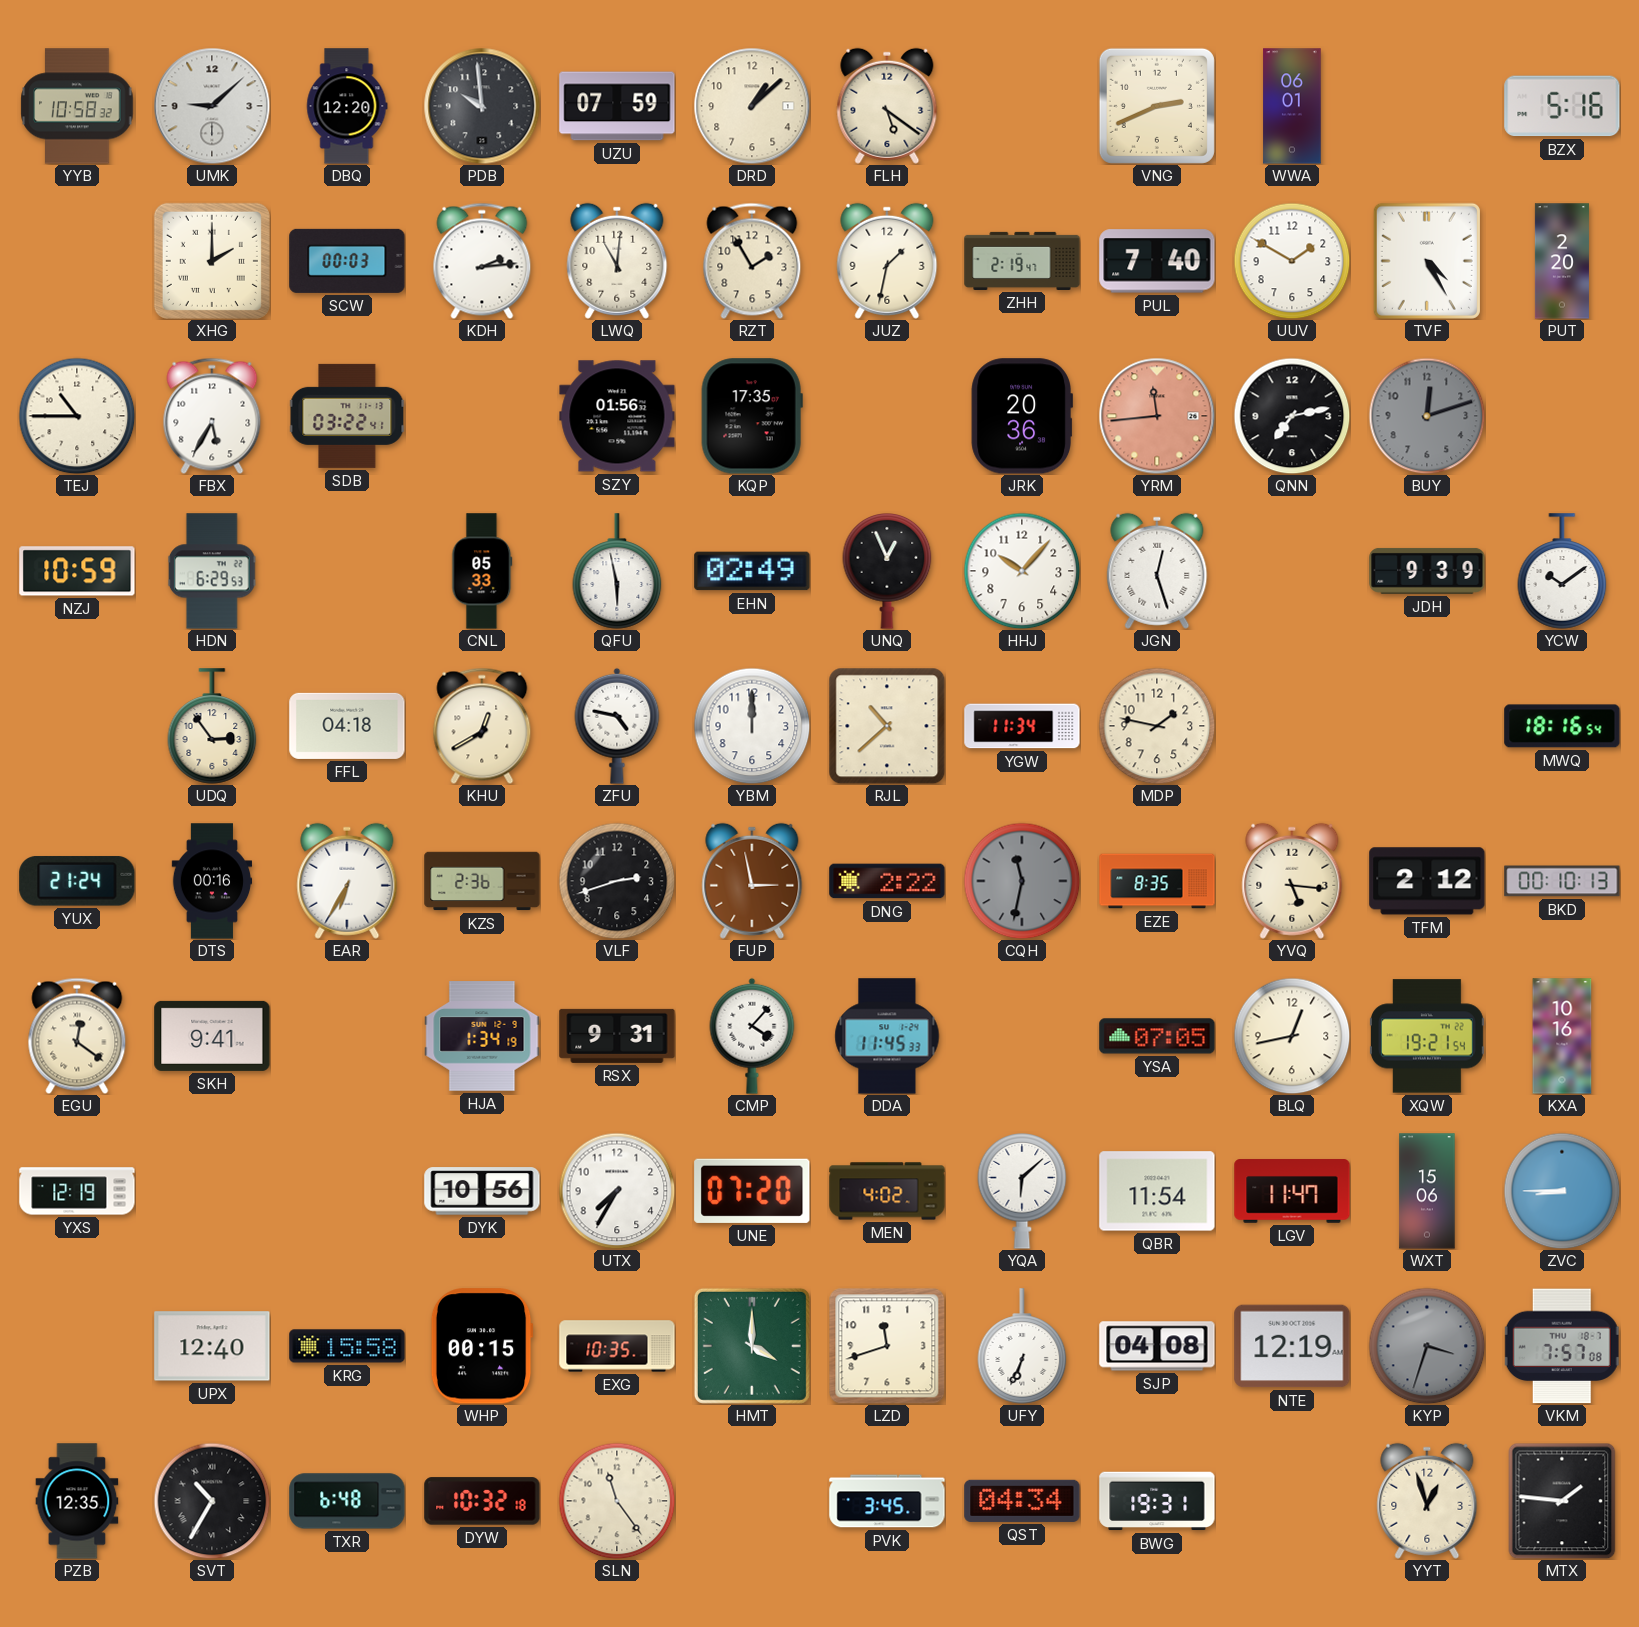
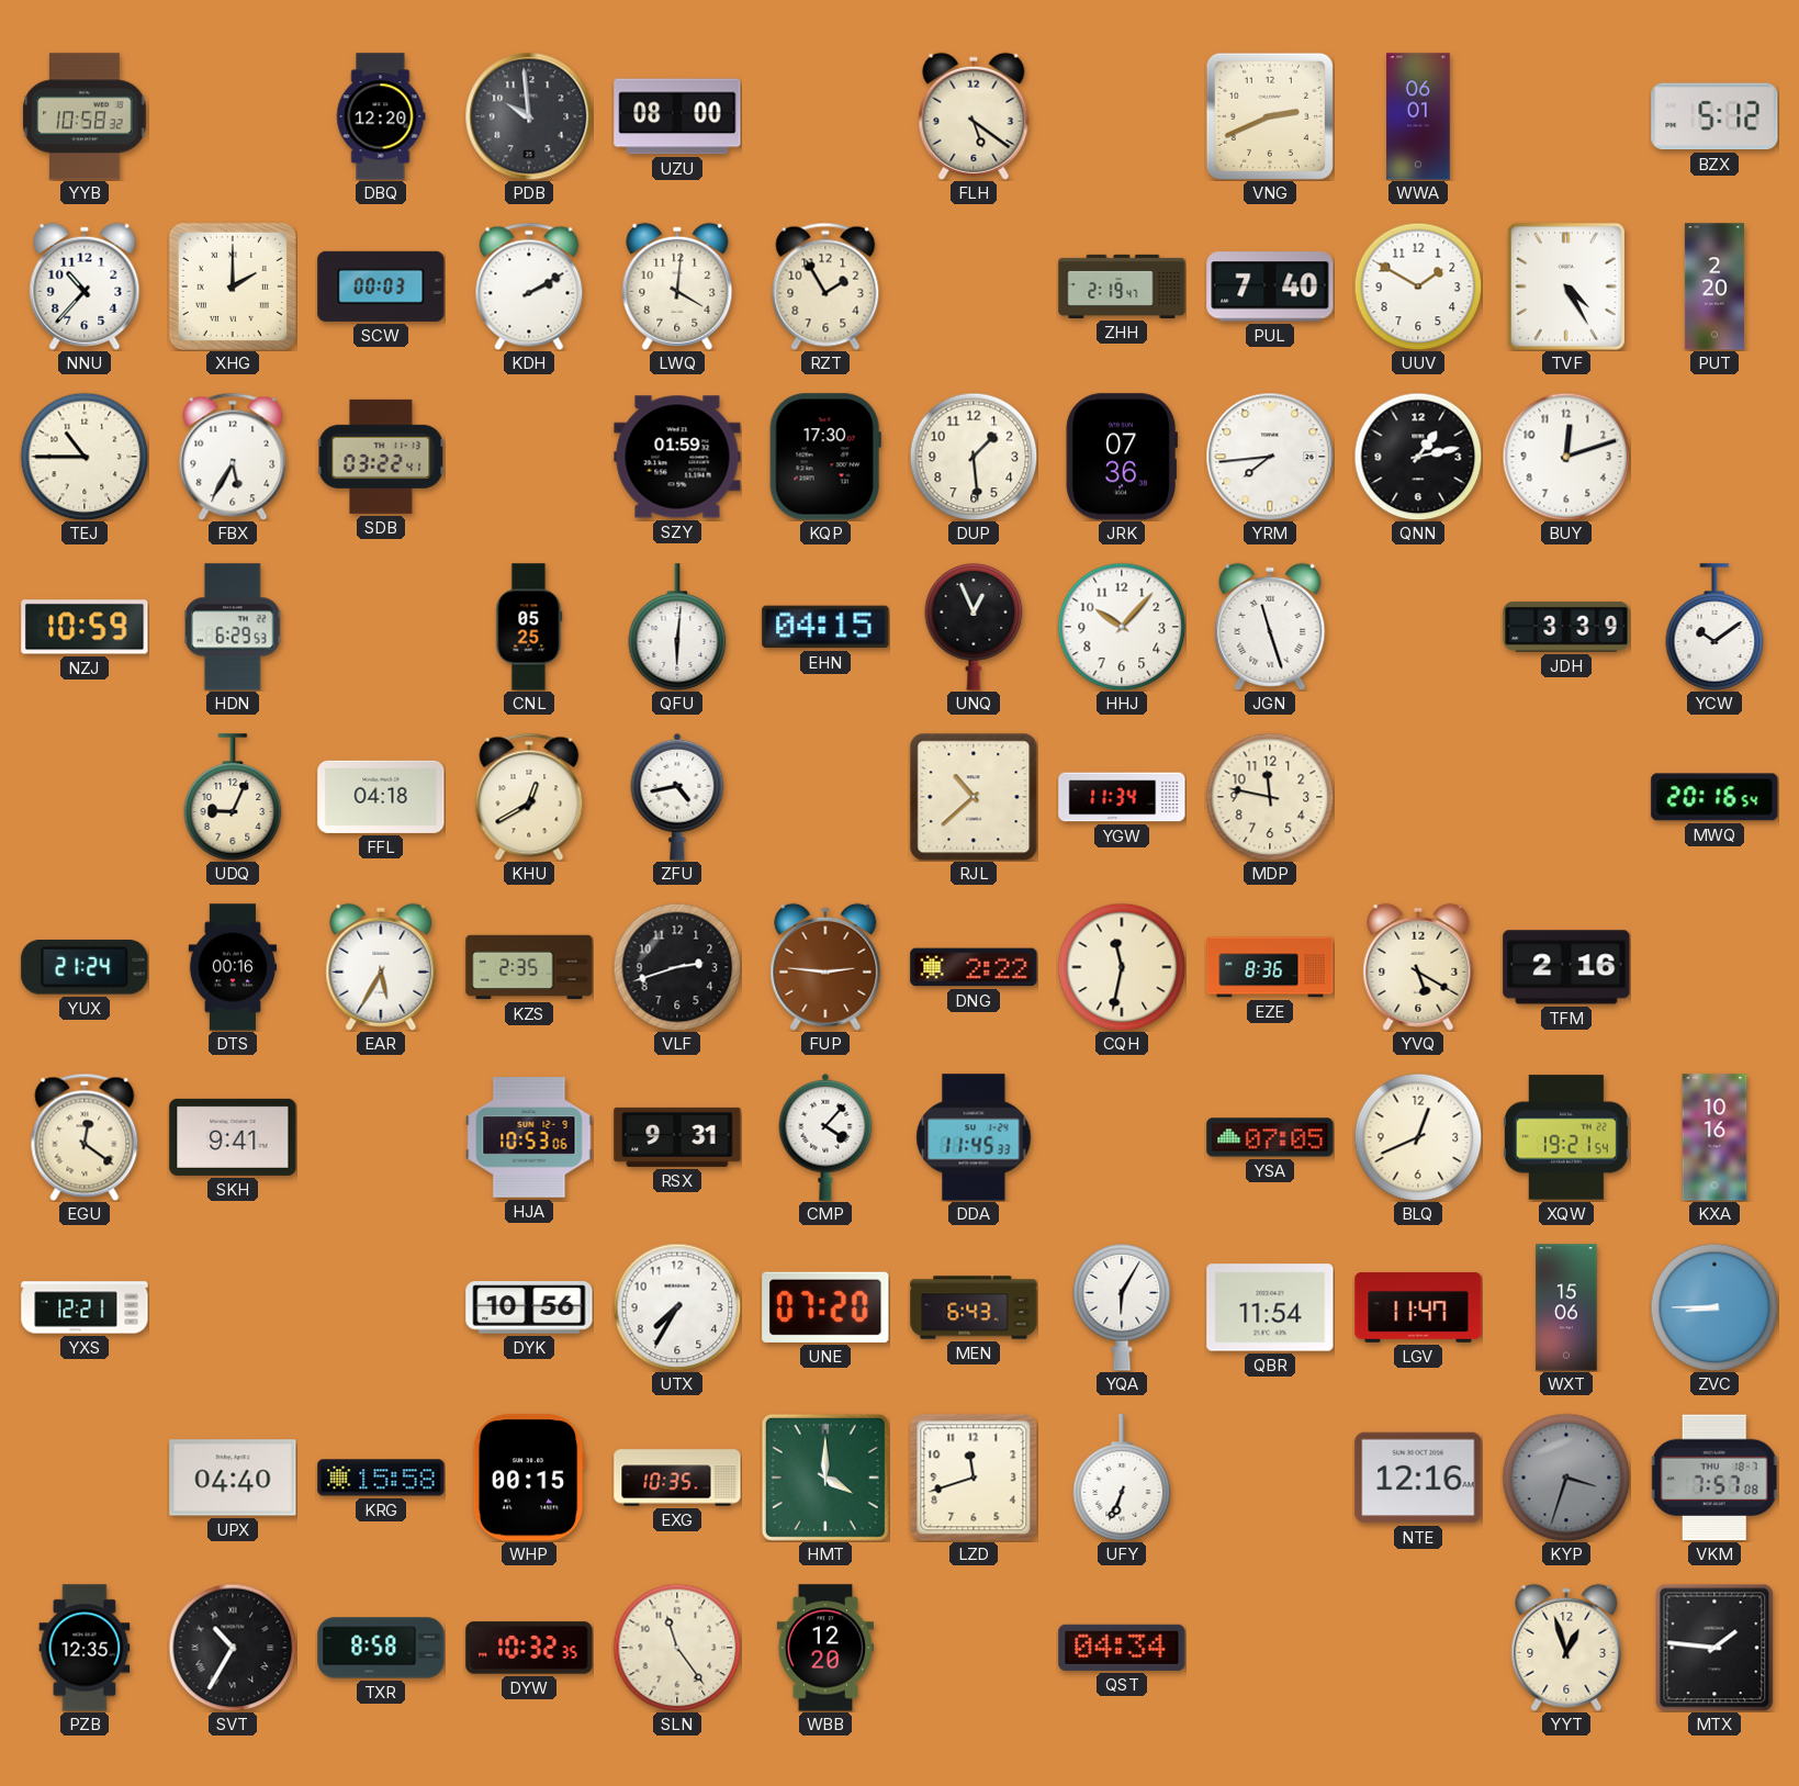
UMK: 9:08 -> none (212, 106)
UZU: 07:59 -> 08:00 (677, 116)
DRD: 1:08 -> none (752, 106)
BZX: 5:16 -> 5:12 (1714, 116)
NNU: none -> 10:37 (85, 287)
KDH: 2:14 -> 2:10 (529, 287)
LWQ: 11:01 -> 4:01 (677, 287)
JUZ: 1:32 -> none (887, 261)
SZY: 01:56 -> 01:59 (677, 457)
KQP: 17:35 -> 17:30 (825, 457)
DUP: none -> 1:29 (974, 457)
JRK: 20:36 -> 07:36 (1122, 457)
YRM: 11:44 -> 7:44 (1270, 457)
YRM dial: salmon -> white (1270, 457)
QNN: 7:13 -> 1:13 (1418, 457)
BUY dial: grey -> white (1566, 457)
CNL: 05:33 -> 05:25 (529, 627)
QFU: 5:58 -> 6:01 (677, 627)
EHN: 02:49 -> 04:15 (825, 627)
JGN: 12:27 -> 11:27 (1270, 627)
JDH: 9:39 -> 3:39 (1566, 627)
UDQ: 2:54 -> 9:04 (233, 797)
ZFU: 4:47 -> 4:43 (677, 797)
YBM: 12:00 -> none (752, 726)
MDP: 1:47 -> 11:47 (1270, 797)
MWQ: 18:16 -> 20:16 (1714, 797)
EAR: 6:35 -> 5:35 (381, 967)
KZS: 2:36 -> 2:35 (529, 967)
FUP: 2:58 -> 2:46 (825, 967)
CQH dial: grey -> cream (1122, 967)
EZE: 8:35 -> 8:36 (1270, 967)
YVQ: 5:16 -> 5:20 (1418, 967)
TFM: 2:12 -> 2:16 (1566, 967)
BKD: 00:10 -> none (1562, 881)
HJA: 1:34 -> 10:53 (529, 1137)
BLQ: 12:43 -> 12:41 (1418, 1137)
YXS: 12:19 -> 12:21 (85, 1307)
MEN: 4:02 -> 6:43 (974, 1307)
YQA: 6:08 -> 6:05 (1122, 1308)
UPX: 12:40 -> 04:40 (233, 1478)
SJP: 04:08 -> none (1157, 1346)
NTE: 12:19 -> 12:16 (1418, 1478)
TXR: 6:48 -> 8:58 (381, 1648)
DYW: 10:32:18 -> 10:32:35 (529, 1648)
WBB: none -> 12:20 (825, 1648)
PVK: 3:45 -> none (887, 1501)
BWG: 19:31 -> none (1157, 1501)
